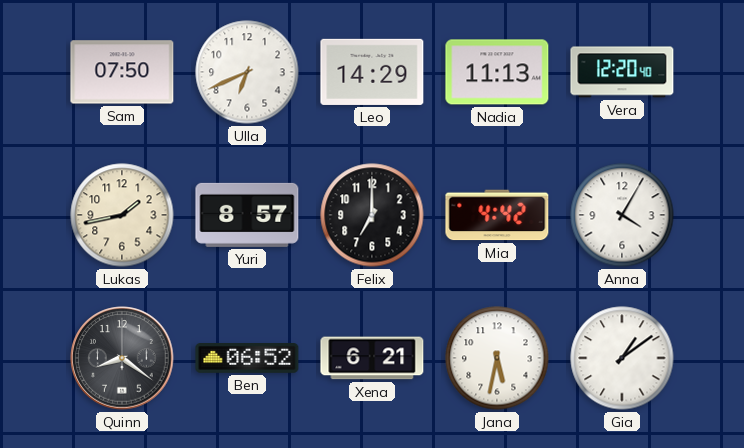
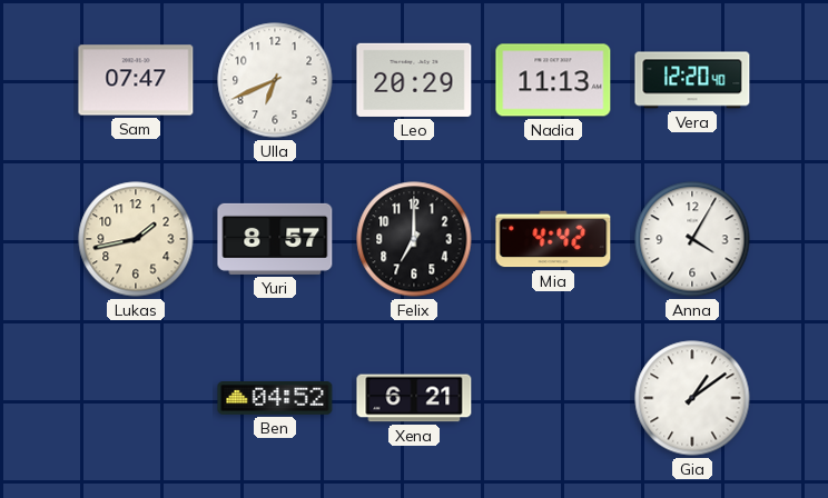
Sam: 07:50 -> 07:47 (136, 80)
Leo: 14:29 -> 20:29 (414, 80)
Quinn: 8:21 -> none (122, 358)
Ben: 06:52 -> 04:52 (275, 399)
Jana: 5:32 -> none (497, 358)
